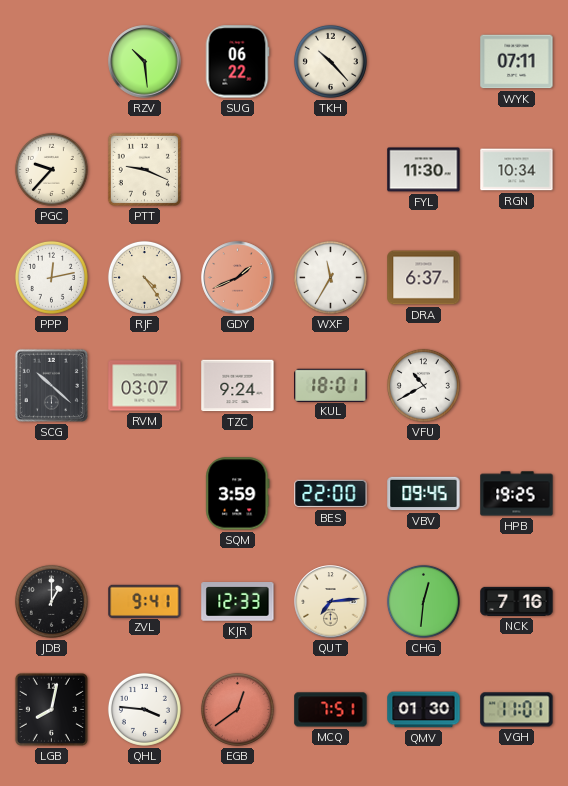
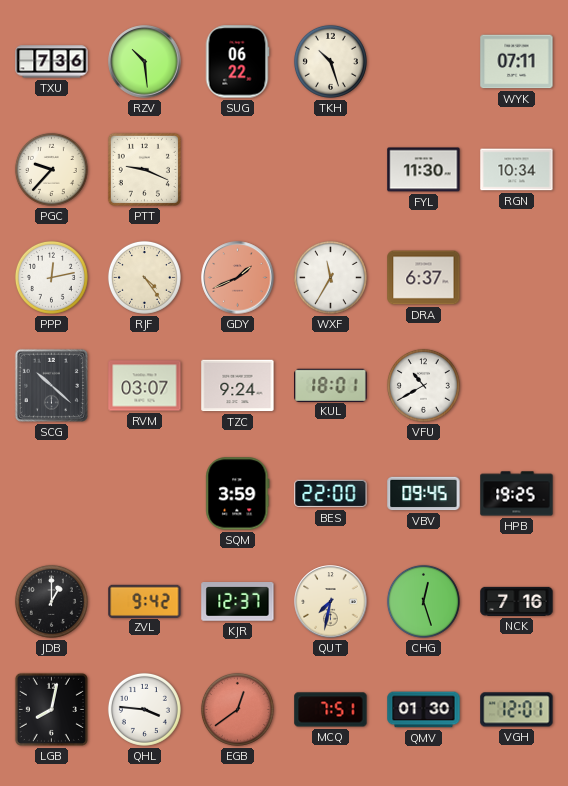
TXU: none -> 7:36 (52, 62)
TKH: 10:23 -> 10:27 (330, 61)
ZVL: 9:41 -> 9:42 (145, 601)
KJR: 12:33 -> 12:37 (238, 602)
QUT: 7:14 -> 7:32 (331, 602)
CHG: 12:31 -> 12:27 (423, 601)
VGH: 11:01 -> 12:01 (517, 710)
